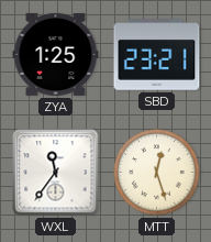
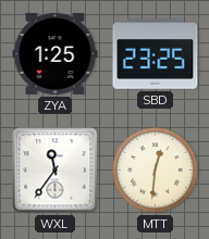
SBD: 23:21 -> 23:25 (156, 54)
MTT: 12:27 -> 12:31 (156, 171)
